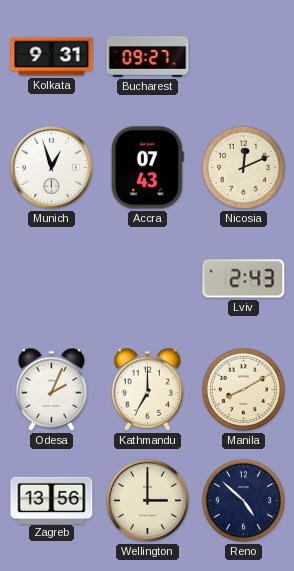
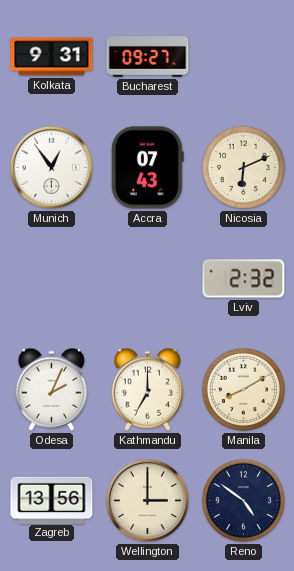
Munich: 12:57 -> 12:54 (51, 167)
Nicosia: 12:11 -> 6:11 (243, 167)
Lviv: 2:43 -> 2:32 (244, 279)
Reno: 4:52 -> 4:51 (243, 500)
